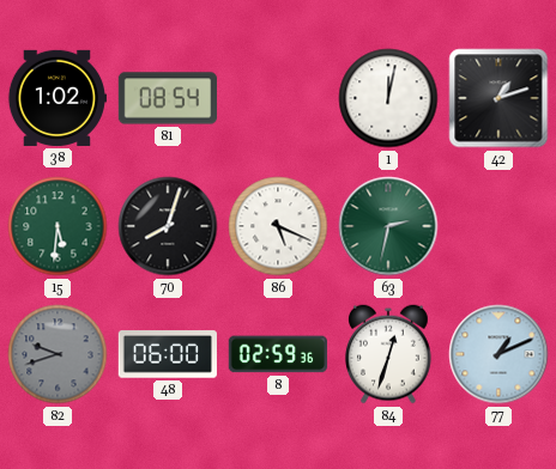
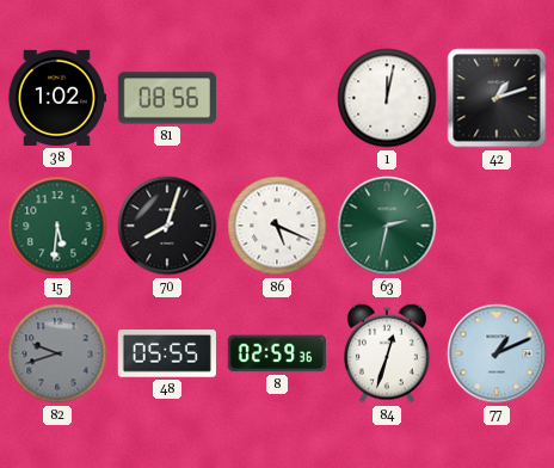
81: 08:54 -> 08:56 (166, 98)
48: 06:00 -> 05:55 (166, 353)
